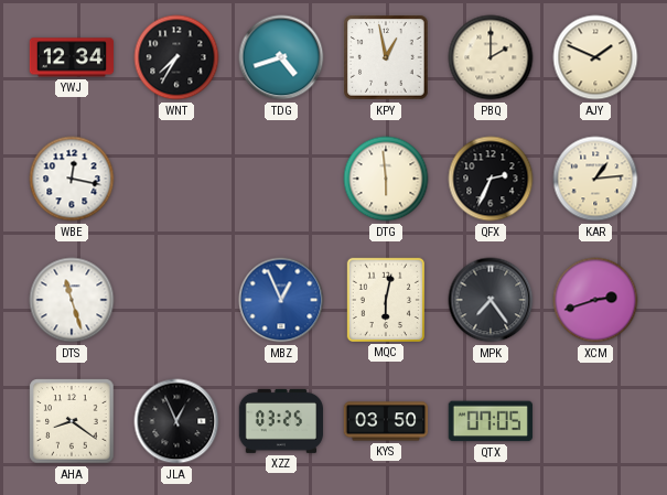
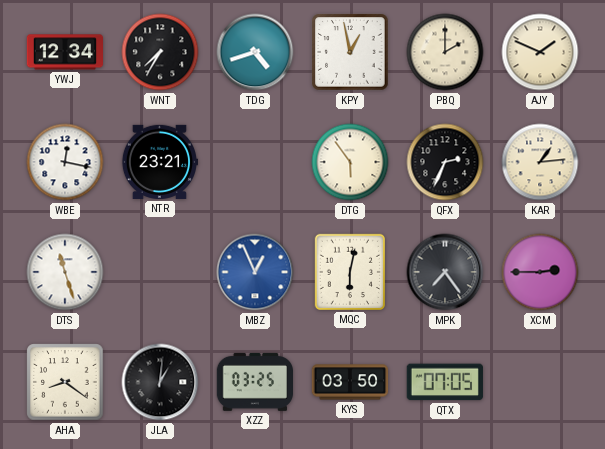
NTR: none -> 23:21 (159, 162)
DTG: 5:59 -> 5:54 (350, 162)
XCM: 2:42 -> 2:45 (540, 272)
JLA: 12:56 -> 1:01 (160, 382)
